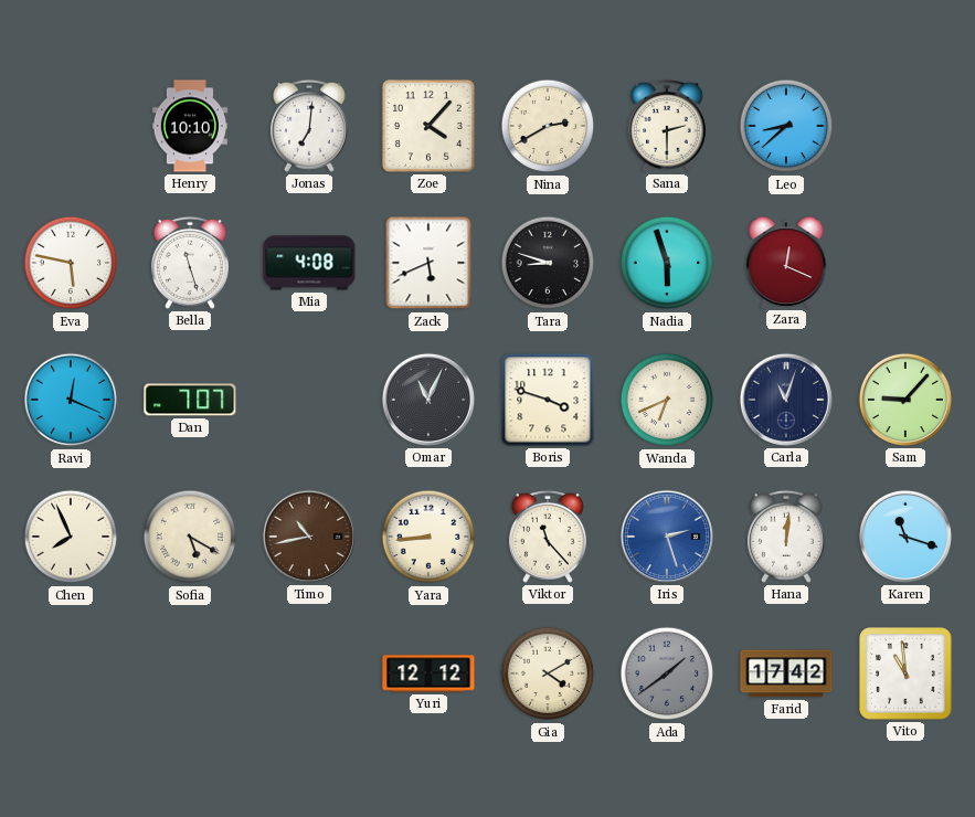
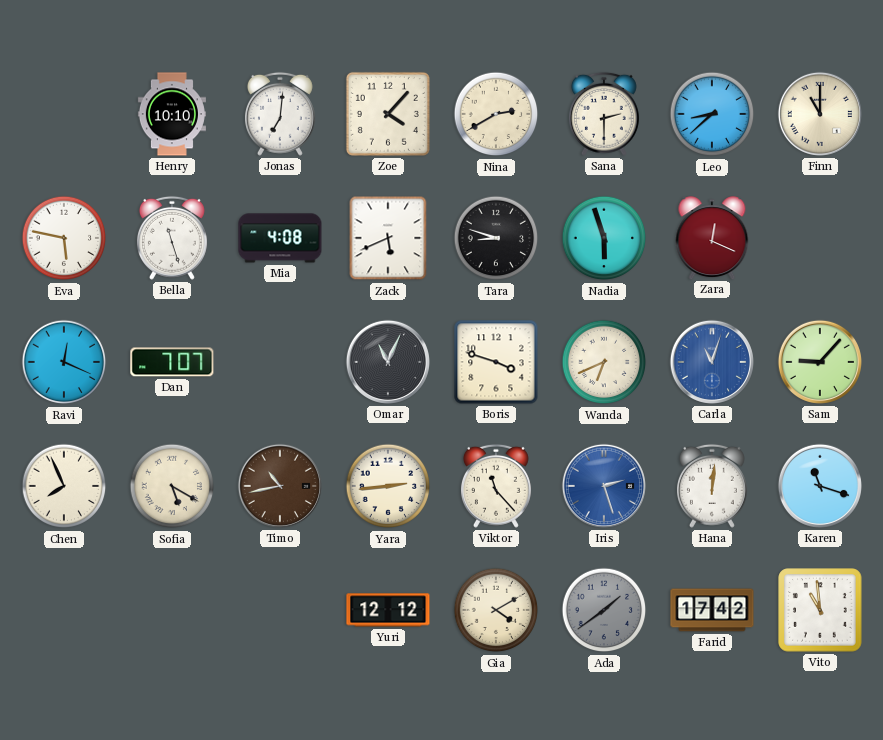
Finn: none -> 11:00 (820, 114)
Carla dial: navy -> blue (712, 362)
Yara: 8:44 -> 2:44 (388, 486)
